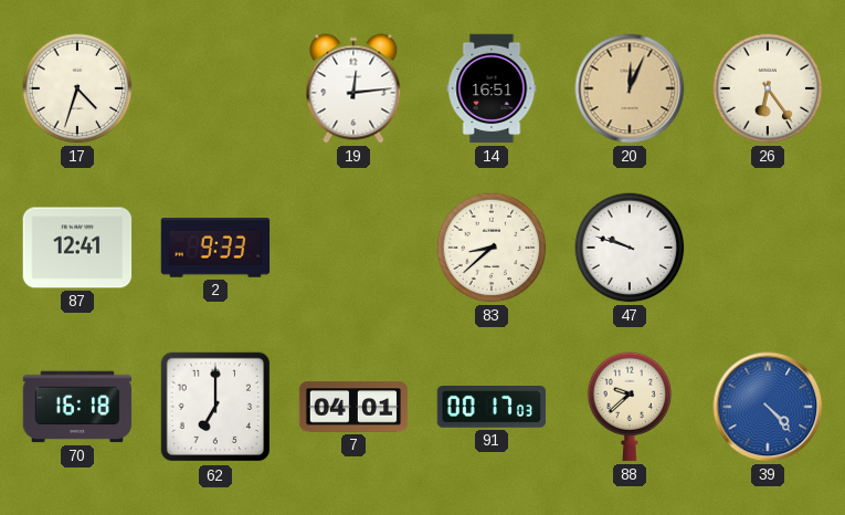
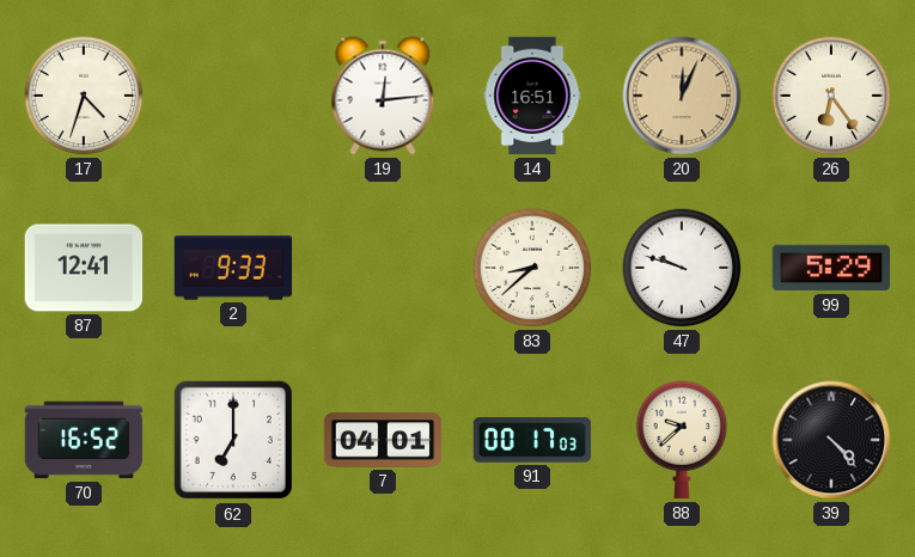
99: none -> 5:29 (831, 268)
70: 16:18 -> 16:52 (84, 440)
39 dial: blue -> black (831, 440)
